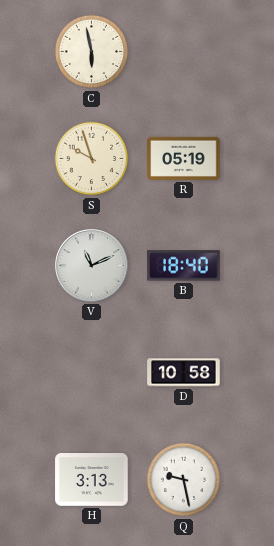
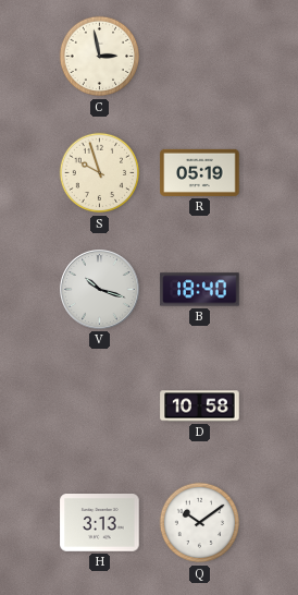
C: 5:58 -> 2:58 (100, 57)
V: 11:11 -> 10:18 (100, 290)
Q: 9:28 -> 10:09 (200, 523)
